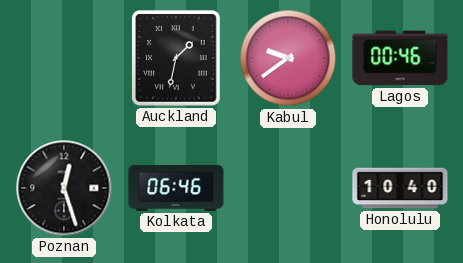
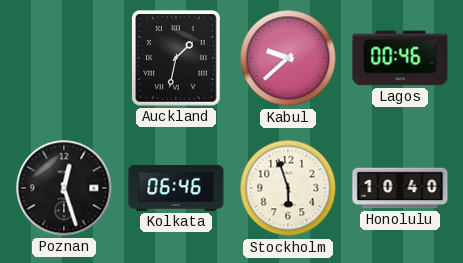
Kabul: 9:39 -> 9:38 (288, 58)
Stockholm: none -> 5:57 (288, 188)
